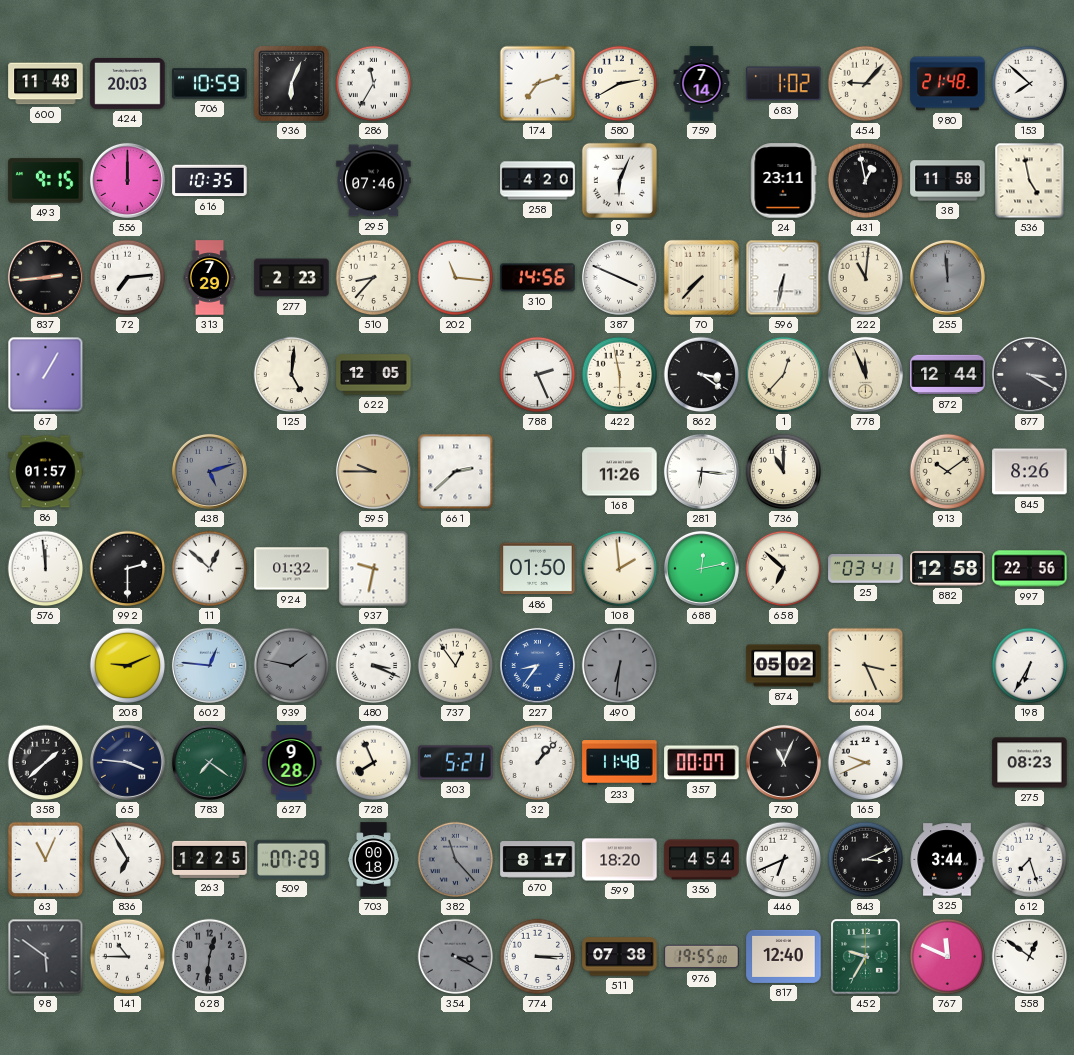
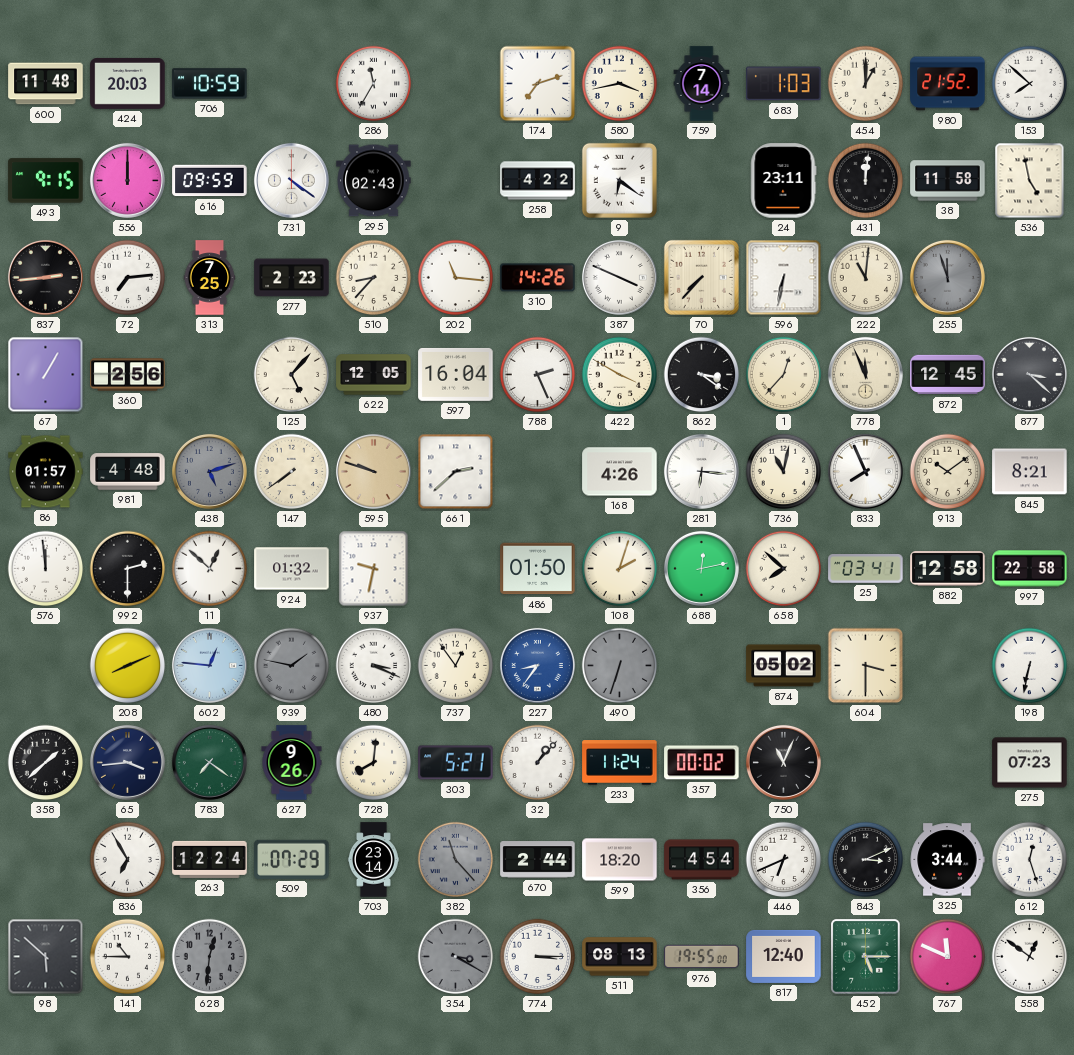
936: 6:04 -> none (291, 83)
580: 2:40 -> 3:43 (620, 84)
683: 1:02 -> 1:03 (784, 84)
454: 9:07 -> 1:00 (866, 84)
980: 21:48 -> 21:52 (948, 84)
616: 10:35 -> 09:59 (210, 181)
731: none -> 4:21 (291, 180)
295: 07:46 -> 02:43 (374, 181)
258: 4:20 -> 4:22 (538, 181)
9: 6:04 -> 6:21 (619, 180)
431: 12:58 -> 12:01 (866, 181)
313: 7:29 -> 7:25 (210, 278)
310: 14:56 -> 14:26 (538, 278)
255: 11:59 -> 11:57 (947, 277)
360: none -> 2:56 (128, 375)
125: 5:01 -> 5:07 (292, 375)
597: none -> 16:04 (456, 374)
422: 5:58 -> 3:50 (620, 375)
872: 12:44 -> 12:45 (948, 375)
877: 3:20 -> 3:22 (1029, 374)
981: none -> 4:48 (128, 472)
147: none -> 7:39 (292, 472)
595: 9:45 -> 9:48 (373, 471)
168: 11:26 -> 4:26 (620, 472)
736: 11:00 -> 11:02 (784, 472)
833: none -> 7:56 (865, 471)
845: 8:26 -> 8:21 (1030, 472)
108: 1:59 -> 2:03 (620, 569)
658: 6:52 -> 7:52 (784, 569)
997: 22:56 -> 22:58 (1030, 569)
208: 9:11 -> 8:11 (128, 666)
490: 6:31 -> 6:33 (620, 666)
604: 3:26 -> 3:30 (866, 666)
198: 6:35 -> 6:32 (1030, 666)
65: 3:46 -> 3:44 (127, 762)
627: 9:28 -> 9:26 (292, 763)
728: 7:56 -> 8:01 (374, 763)
233: 11:48 -> 11:24 (620, 763)
357: 00:07 -> 00:02 (702, 763)
165: 9:41 -> none (866, 763)
275: 08:23 -> 07:23 (1030, 763)
63: 11:04 -> none (46, 860)
263: 12:25 -> 12:24 (210, 859)
703: 00:18 -> 23:14 (373, 860)
670: 8:17 -> 2:44 (538, 860)
612: 7:27 -> 12:27 (1030, 860)
98: 5:51 -> 5:52 (46, 957)
511: 07:38 -> 08:13 (620, 957)
452: 9:35 -> 5:15 (866, 957)
